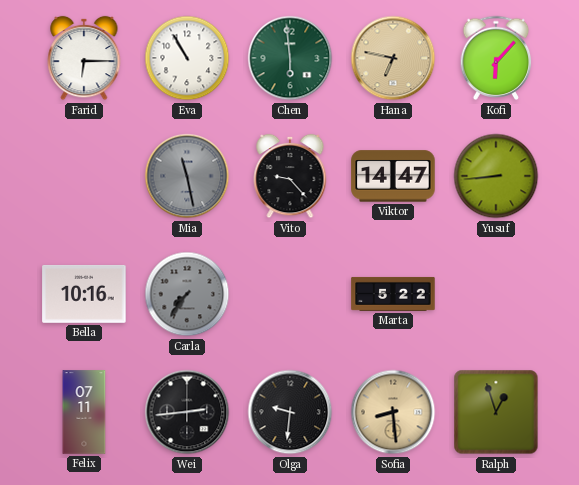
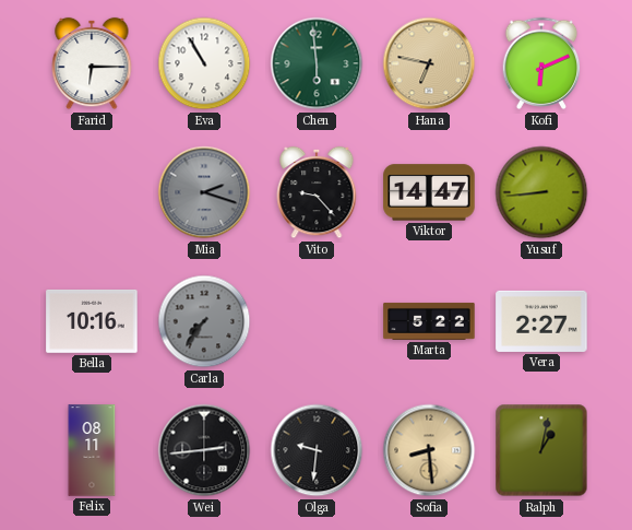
Kofi: 6:07 -> 6:11 (541, 63)
Mia: 11:28 -> 2:18 (204, 192)
Vera: none -> 2:27 (541, 321)
Felix: 07:11 -> 08:11 (92, 450)
Ralph: 12:57 -> 1:02 (541, 450)
